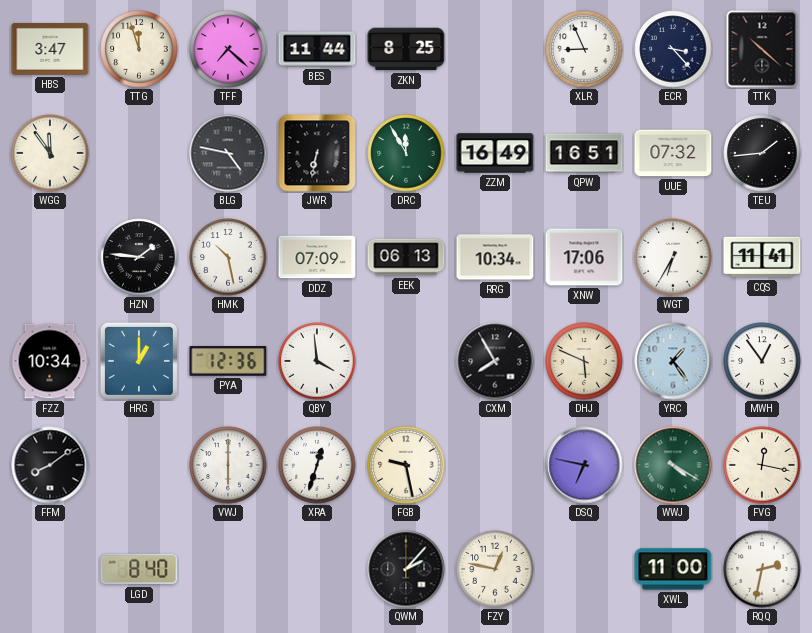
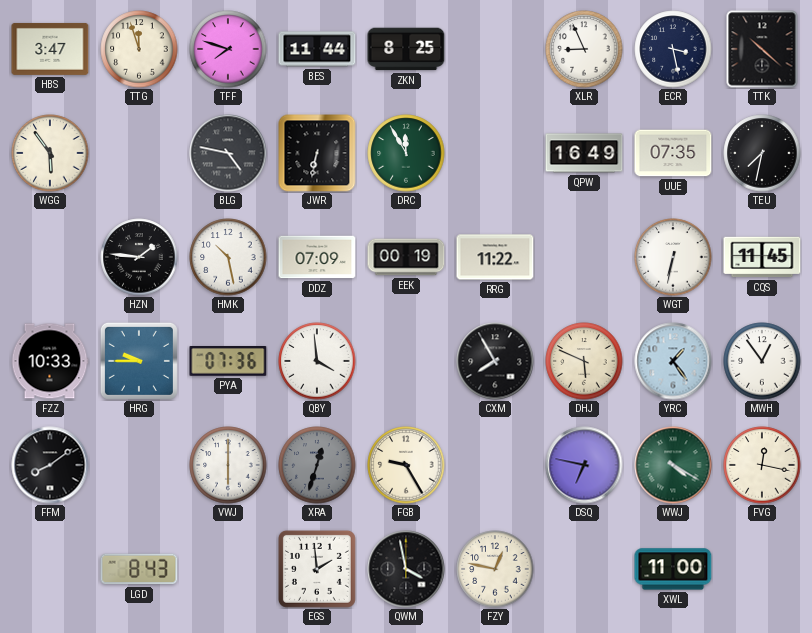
TFF: 7:22 -> 7:48 (228, 49)
ECR: 3:23 -> 3:28 (673, 49)
WGG: 11:54 -> 5:54 (50, 153)
ZZM: 16:49 -> none (495, 153)
QPW: 16:51 -> 16:49 (584, 153)
UUE: 07:32 -> 07:35 (673, 153)
TEU: 1:44 -> 7:32 (762, 153)
EEK: 06:13 -> 00:19 (406, 257)
RRG: 10:34 -> 11:22 (495, 257)
XNW: 17:06 -> none (584, 257)
WGT: 6:35 -> 6:32 (673, 257)
CQS: 11:41 -> 11:45 (762, 257)
FZZ: 10:34 -> 10:33 (50, 361)
HRG: 1:00 -> 9:45 (139, 361)
PYA: 12:36 -> 07:36 (228, 362)
XRA dial: white -> grey (317, 465)
FGB: 9:28 -> 9:25 (406, 465)
LGD: 8:40 -> 8:43 (139, 569)
EGS: none -> 1:59 (317, 569)
QWM: 2:07 -> 3:58 (406, 569)
RQQ: 2:32 -> none (762, 569)
